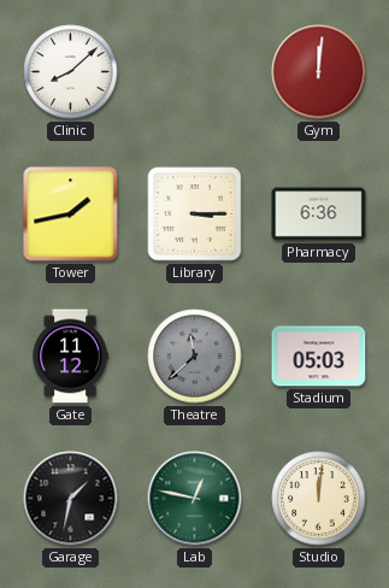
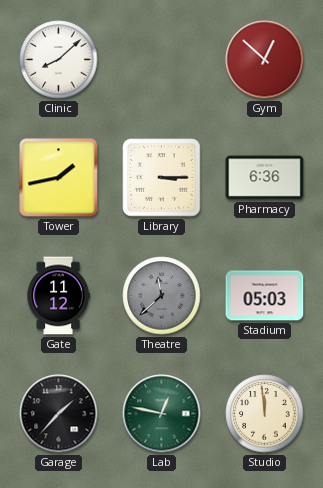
Gym: 12:01 -> 12:52 (265, 60)
Garage: 1:32 -> 1:37 (59, 414)
Studio: 12:01 -> 11:59 (265, 414)
